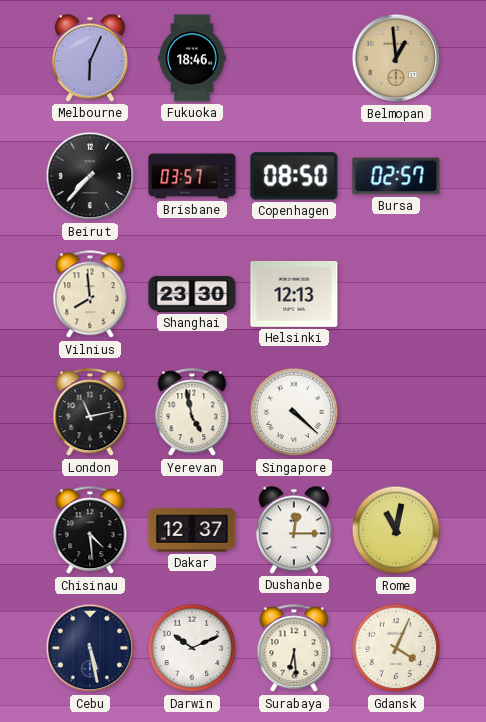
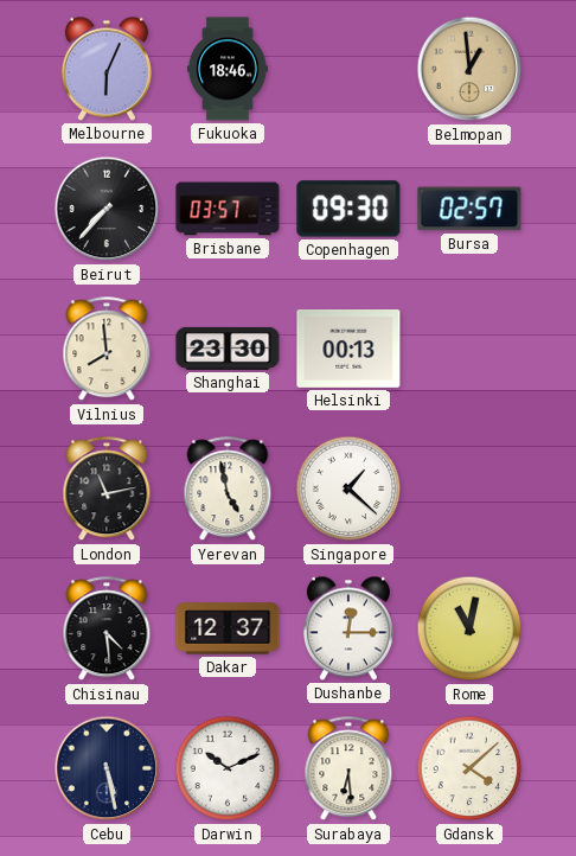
Copenhagen: 08:50 -> 09:30 (348, 209)
Helsinki: 12:13 -> 00:13 (348, 350)
Singapore: 4:22 -> 1:22 (348, 488)
Gdansk: 4:04 -> 4:08 (469, 768)
